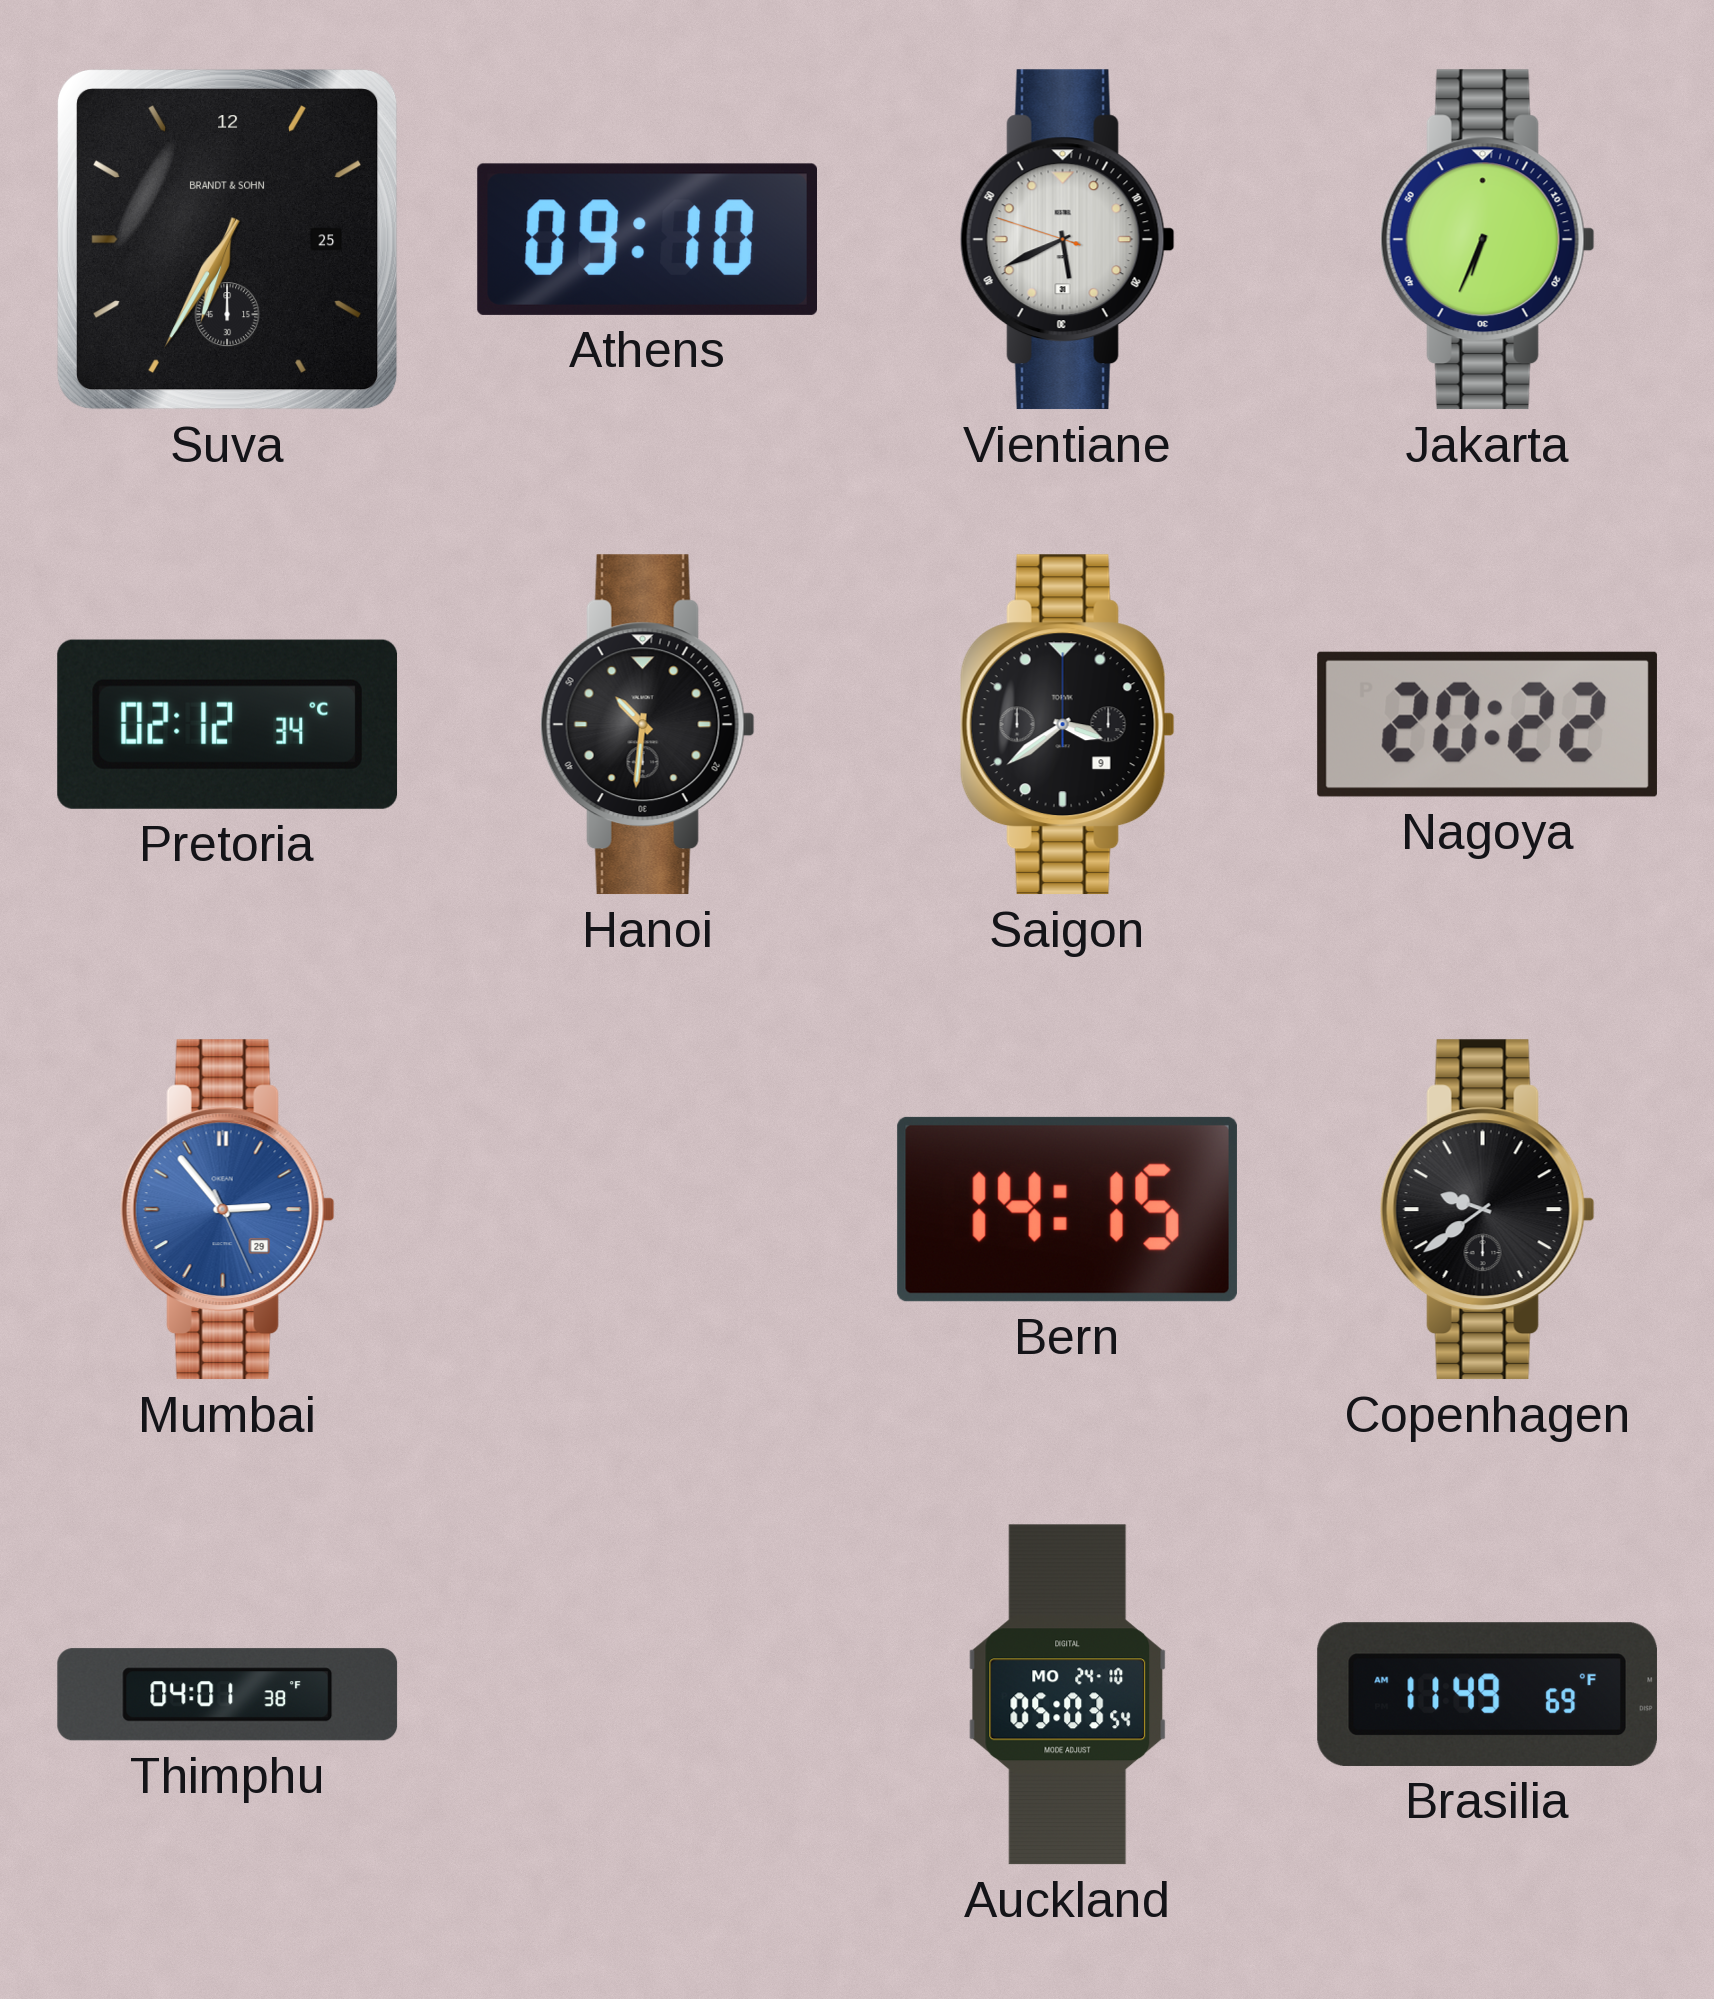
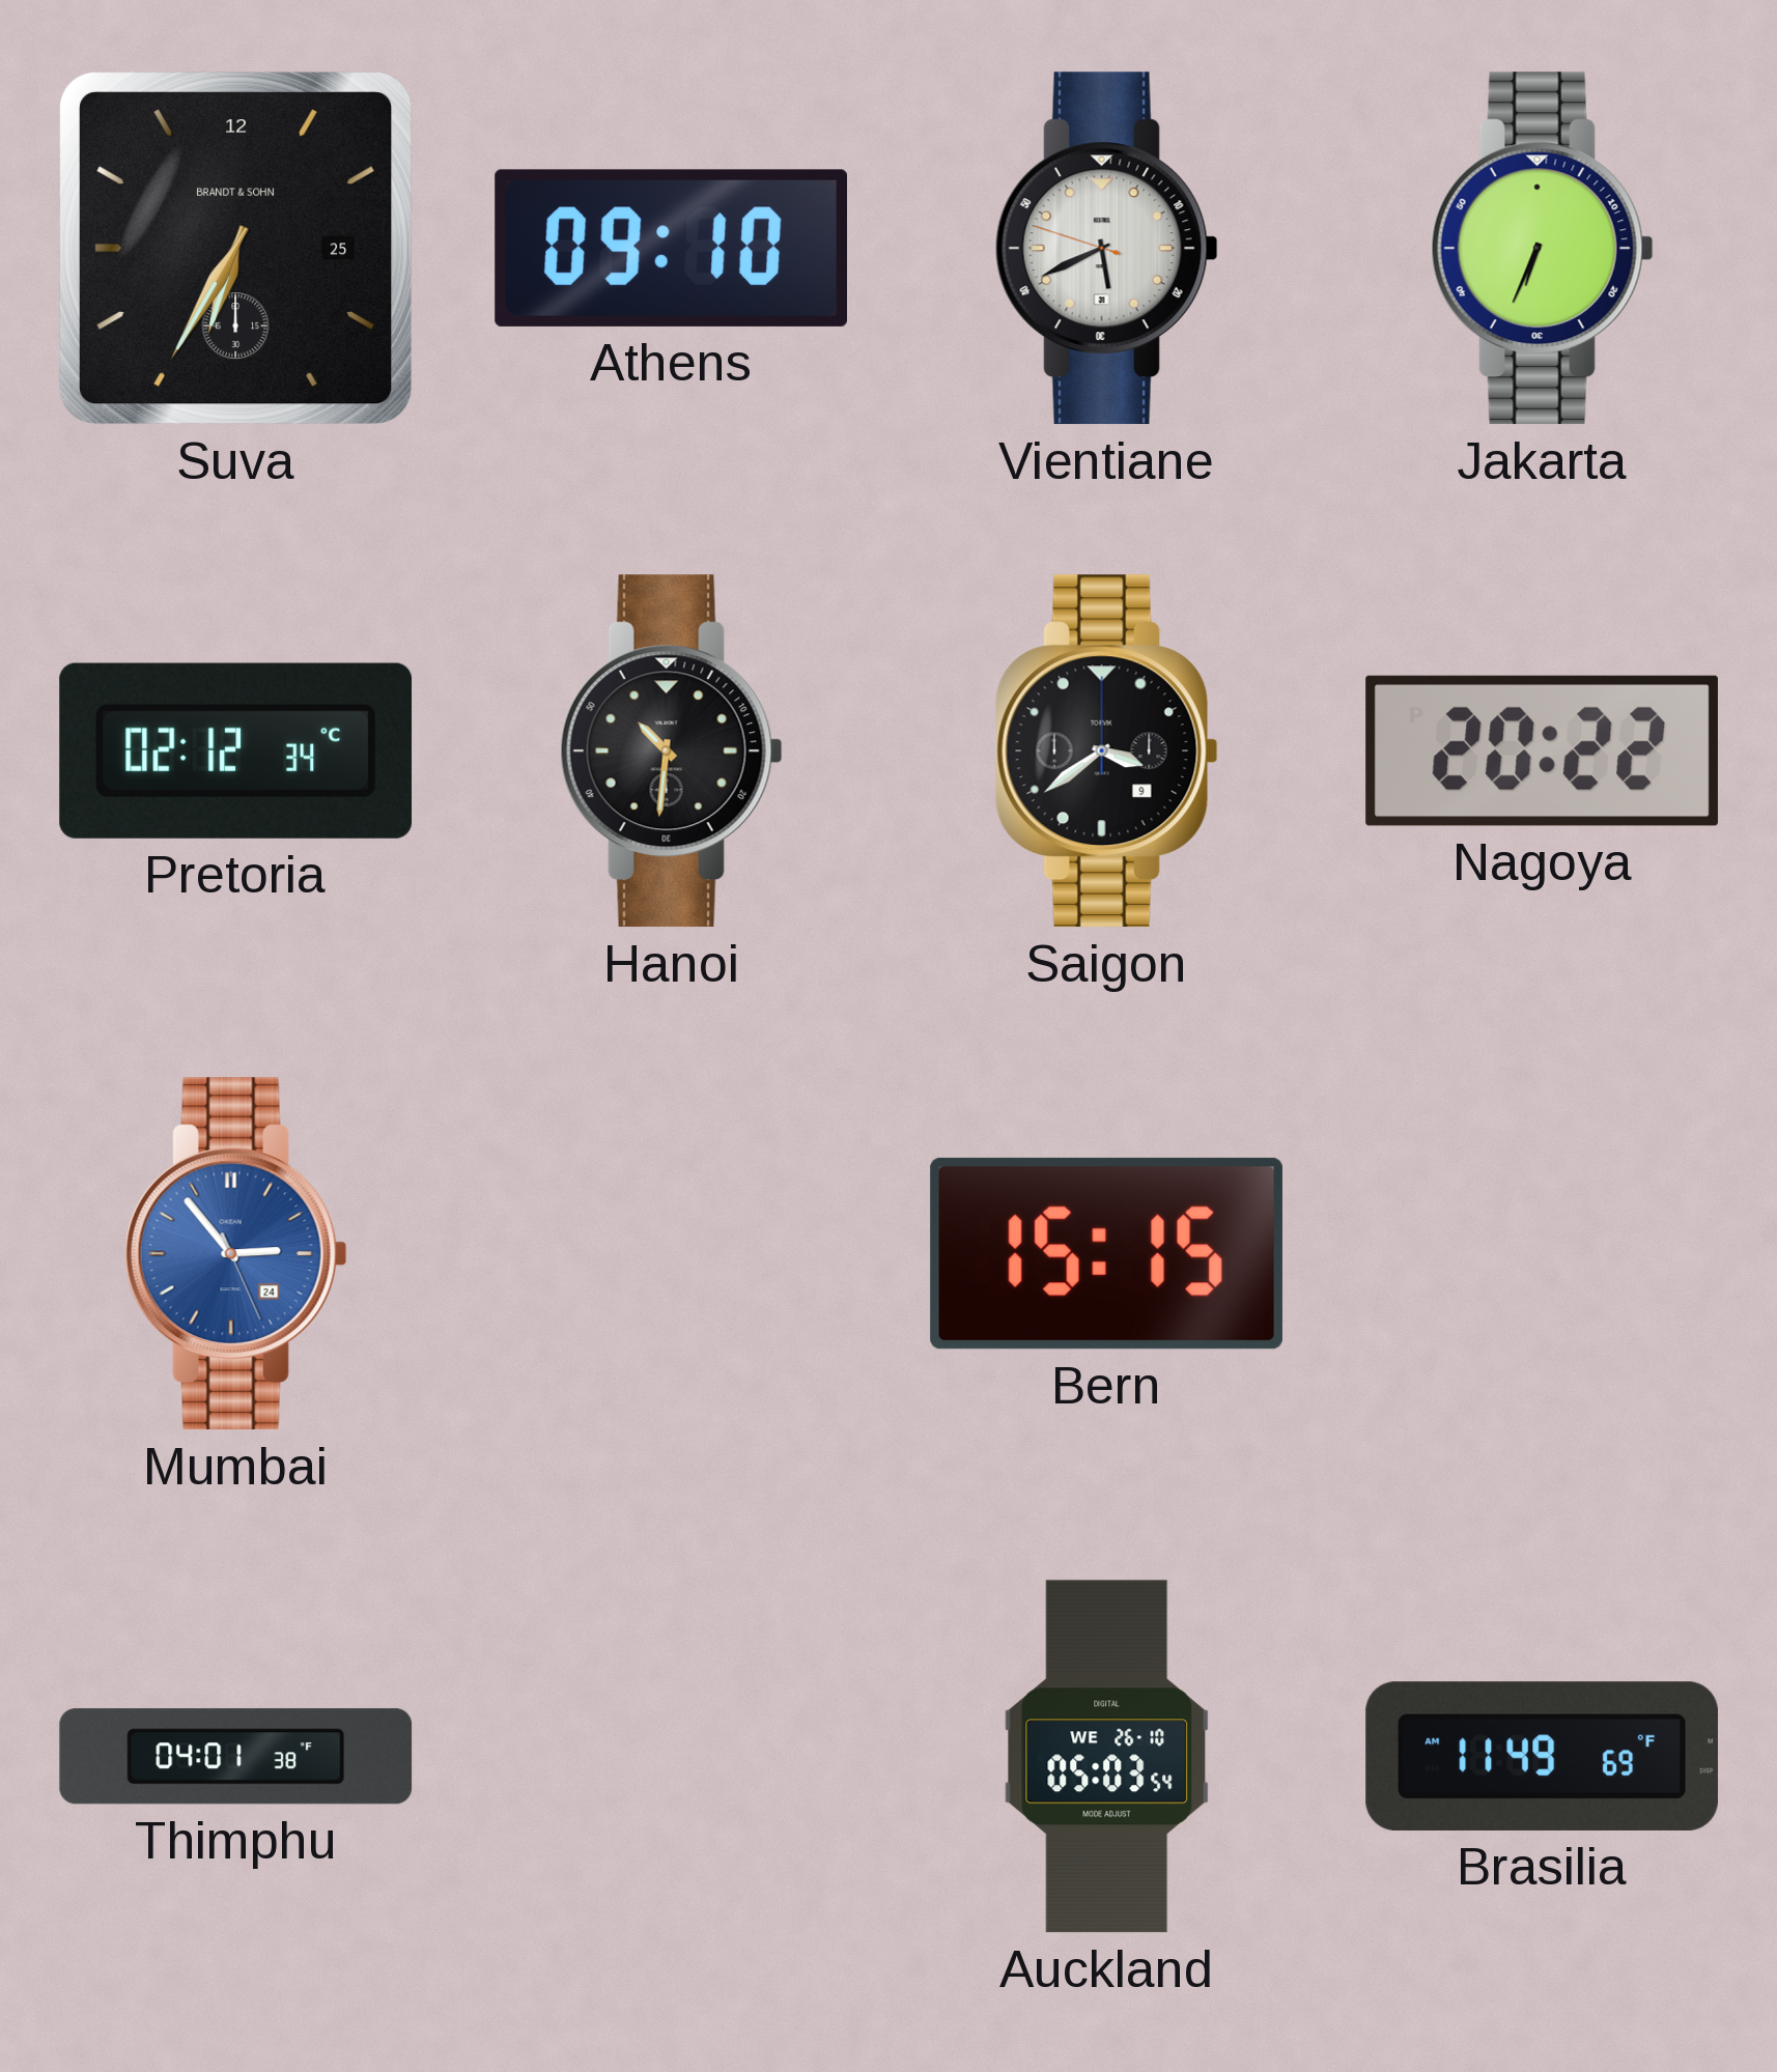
Mumbai date: 29 -> 24 (235, 1254)
Bern: 14:15 -> 15:15 (1106, 1253)
Copenhagen: 9:39 -> none (1487, 1210)
Auckland date: MO 24-10 -> WE 26-10 (1107, 1757)
